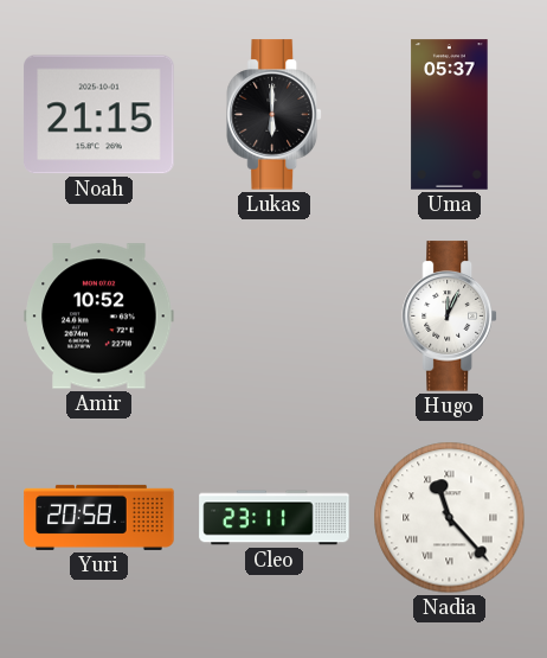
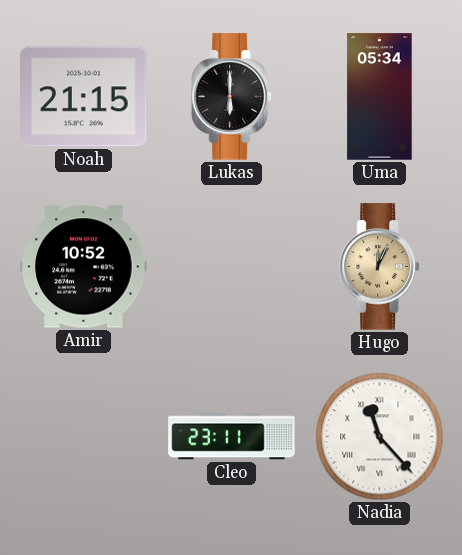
Uma: 05:37 -> 05:34 (380, 97)
Hugo dial: white -> champagne (379, 267)
Yuri: 20:58 -> none (99, 517)
